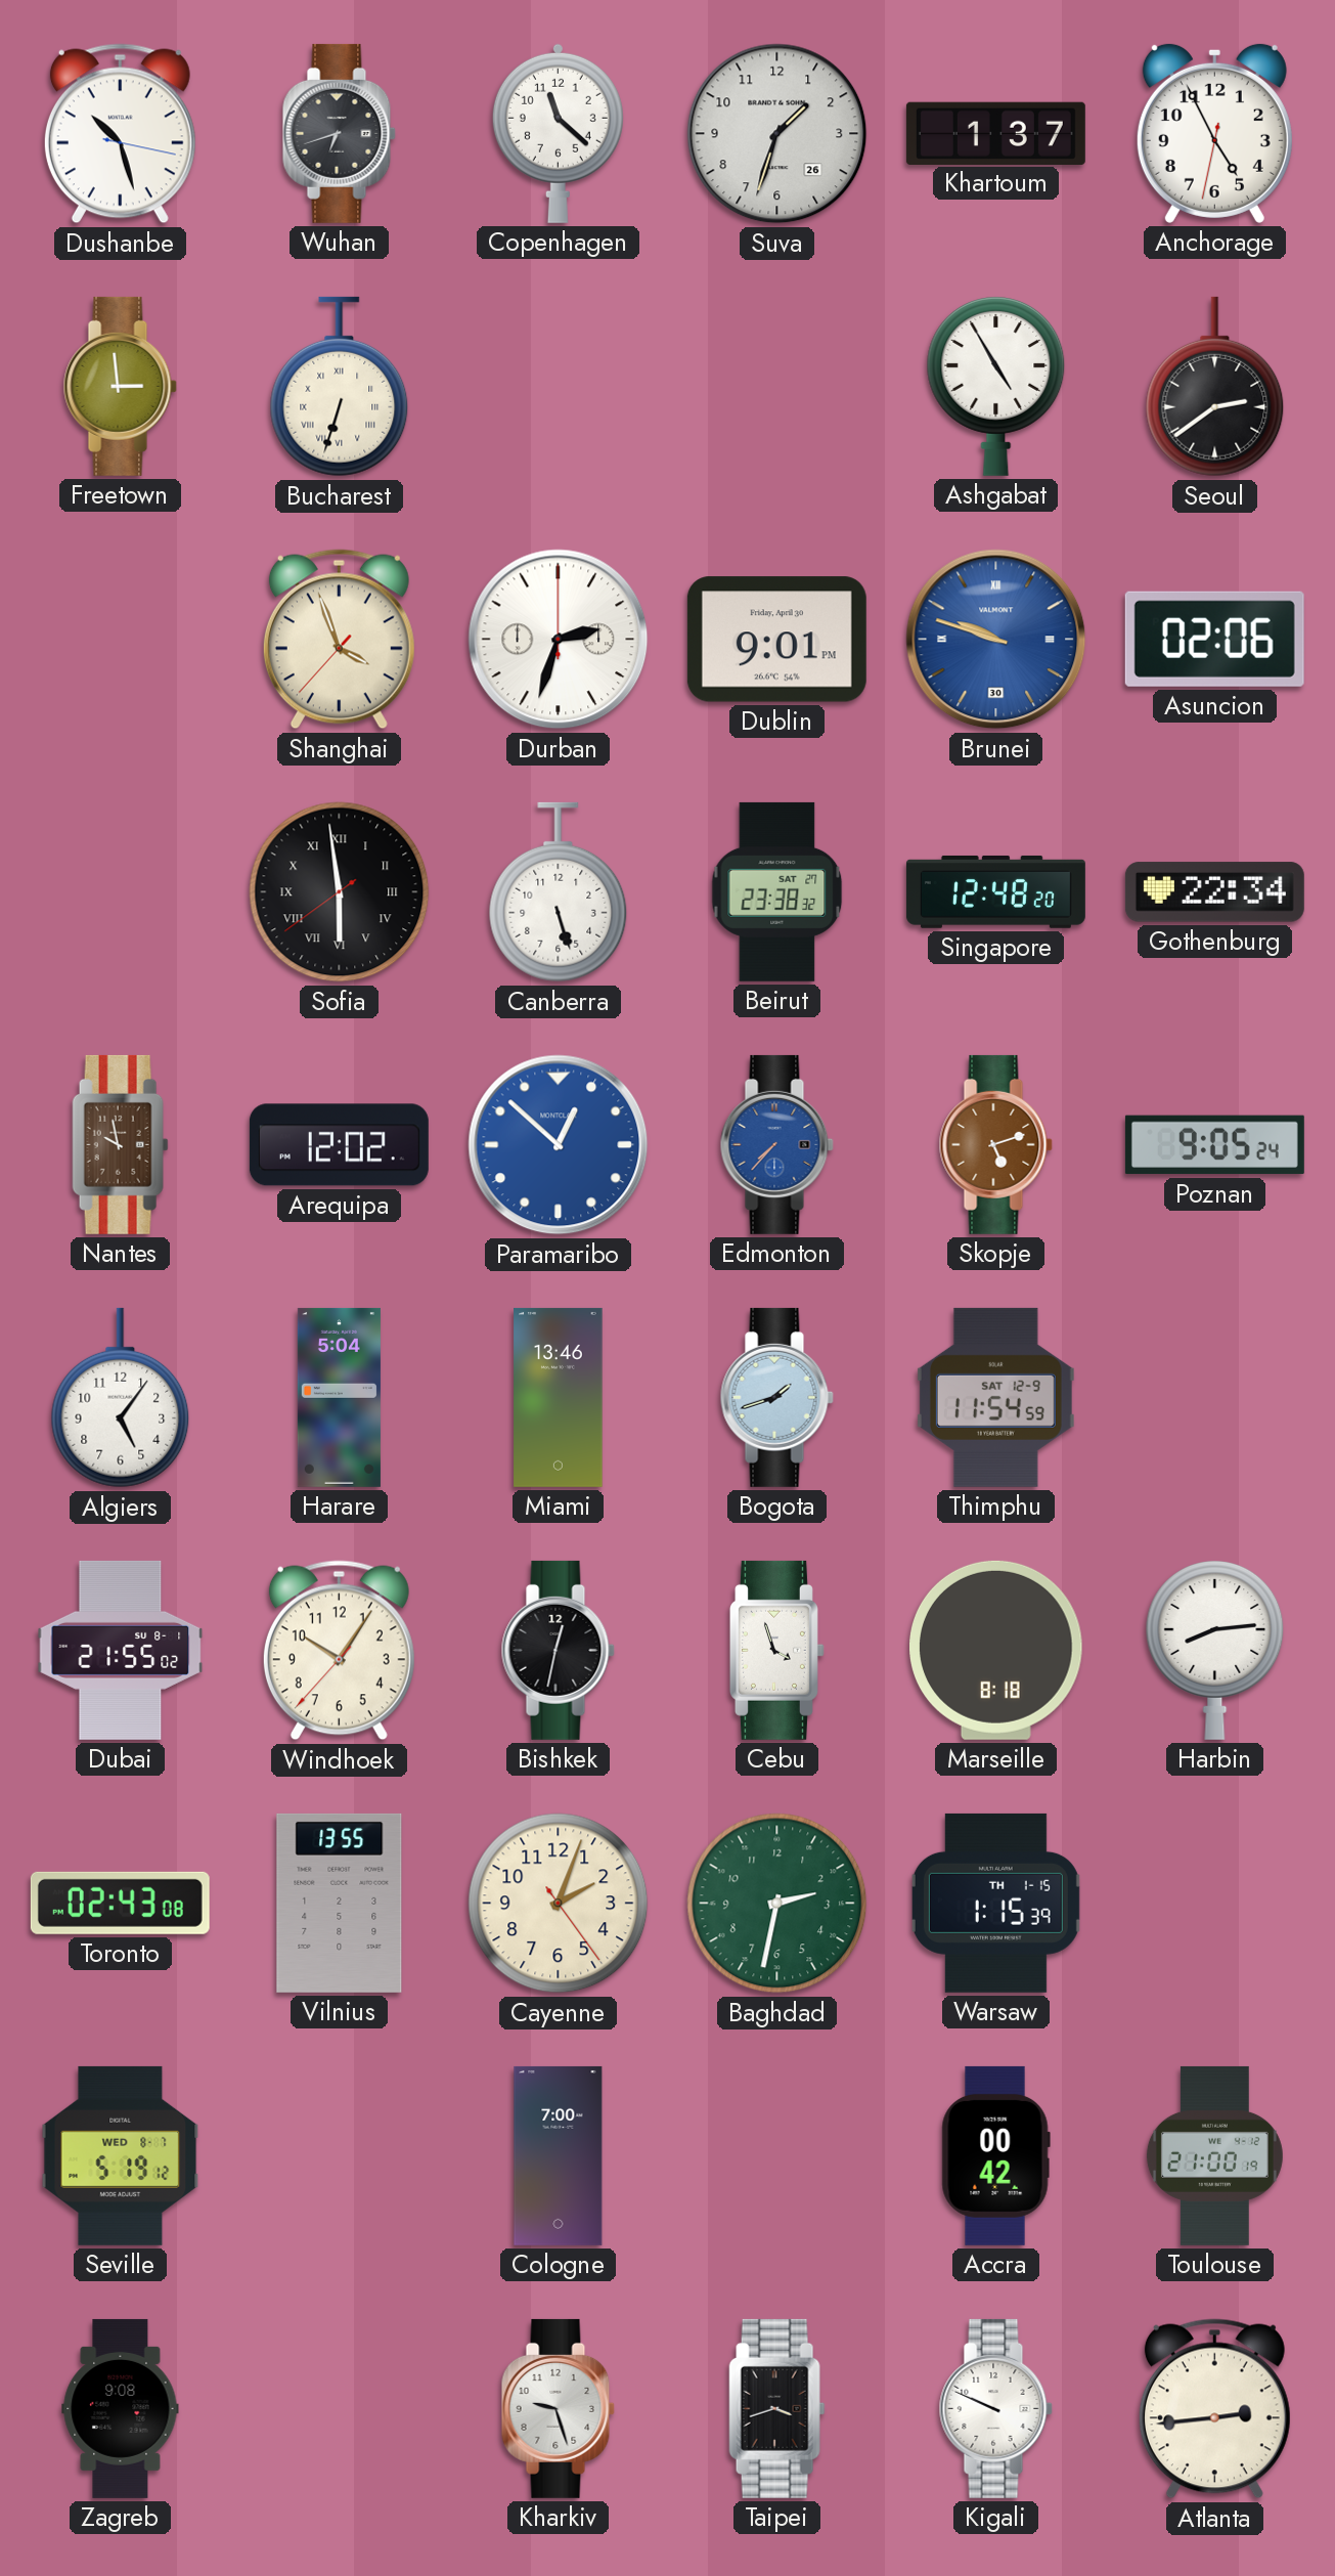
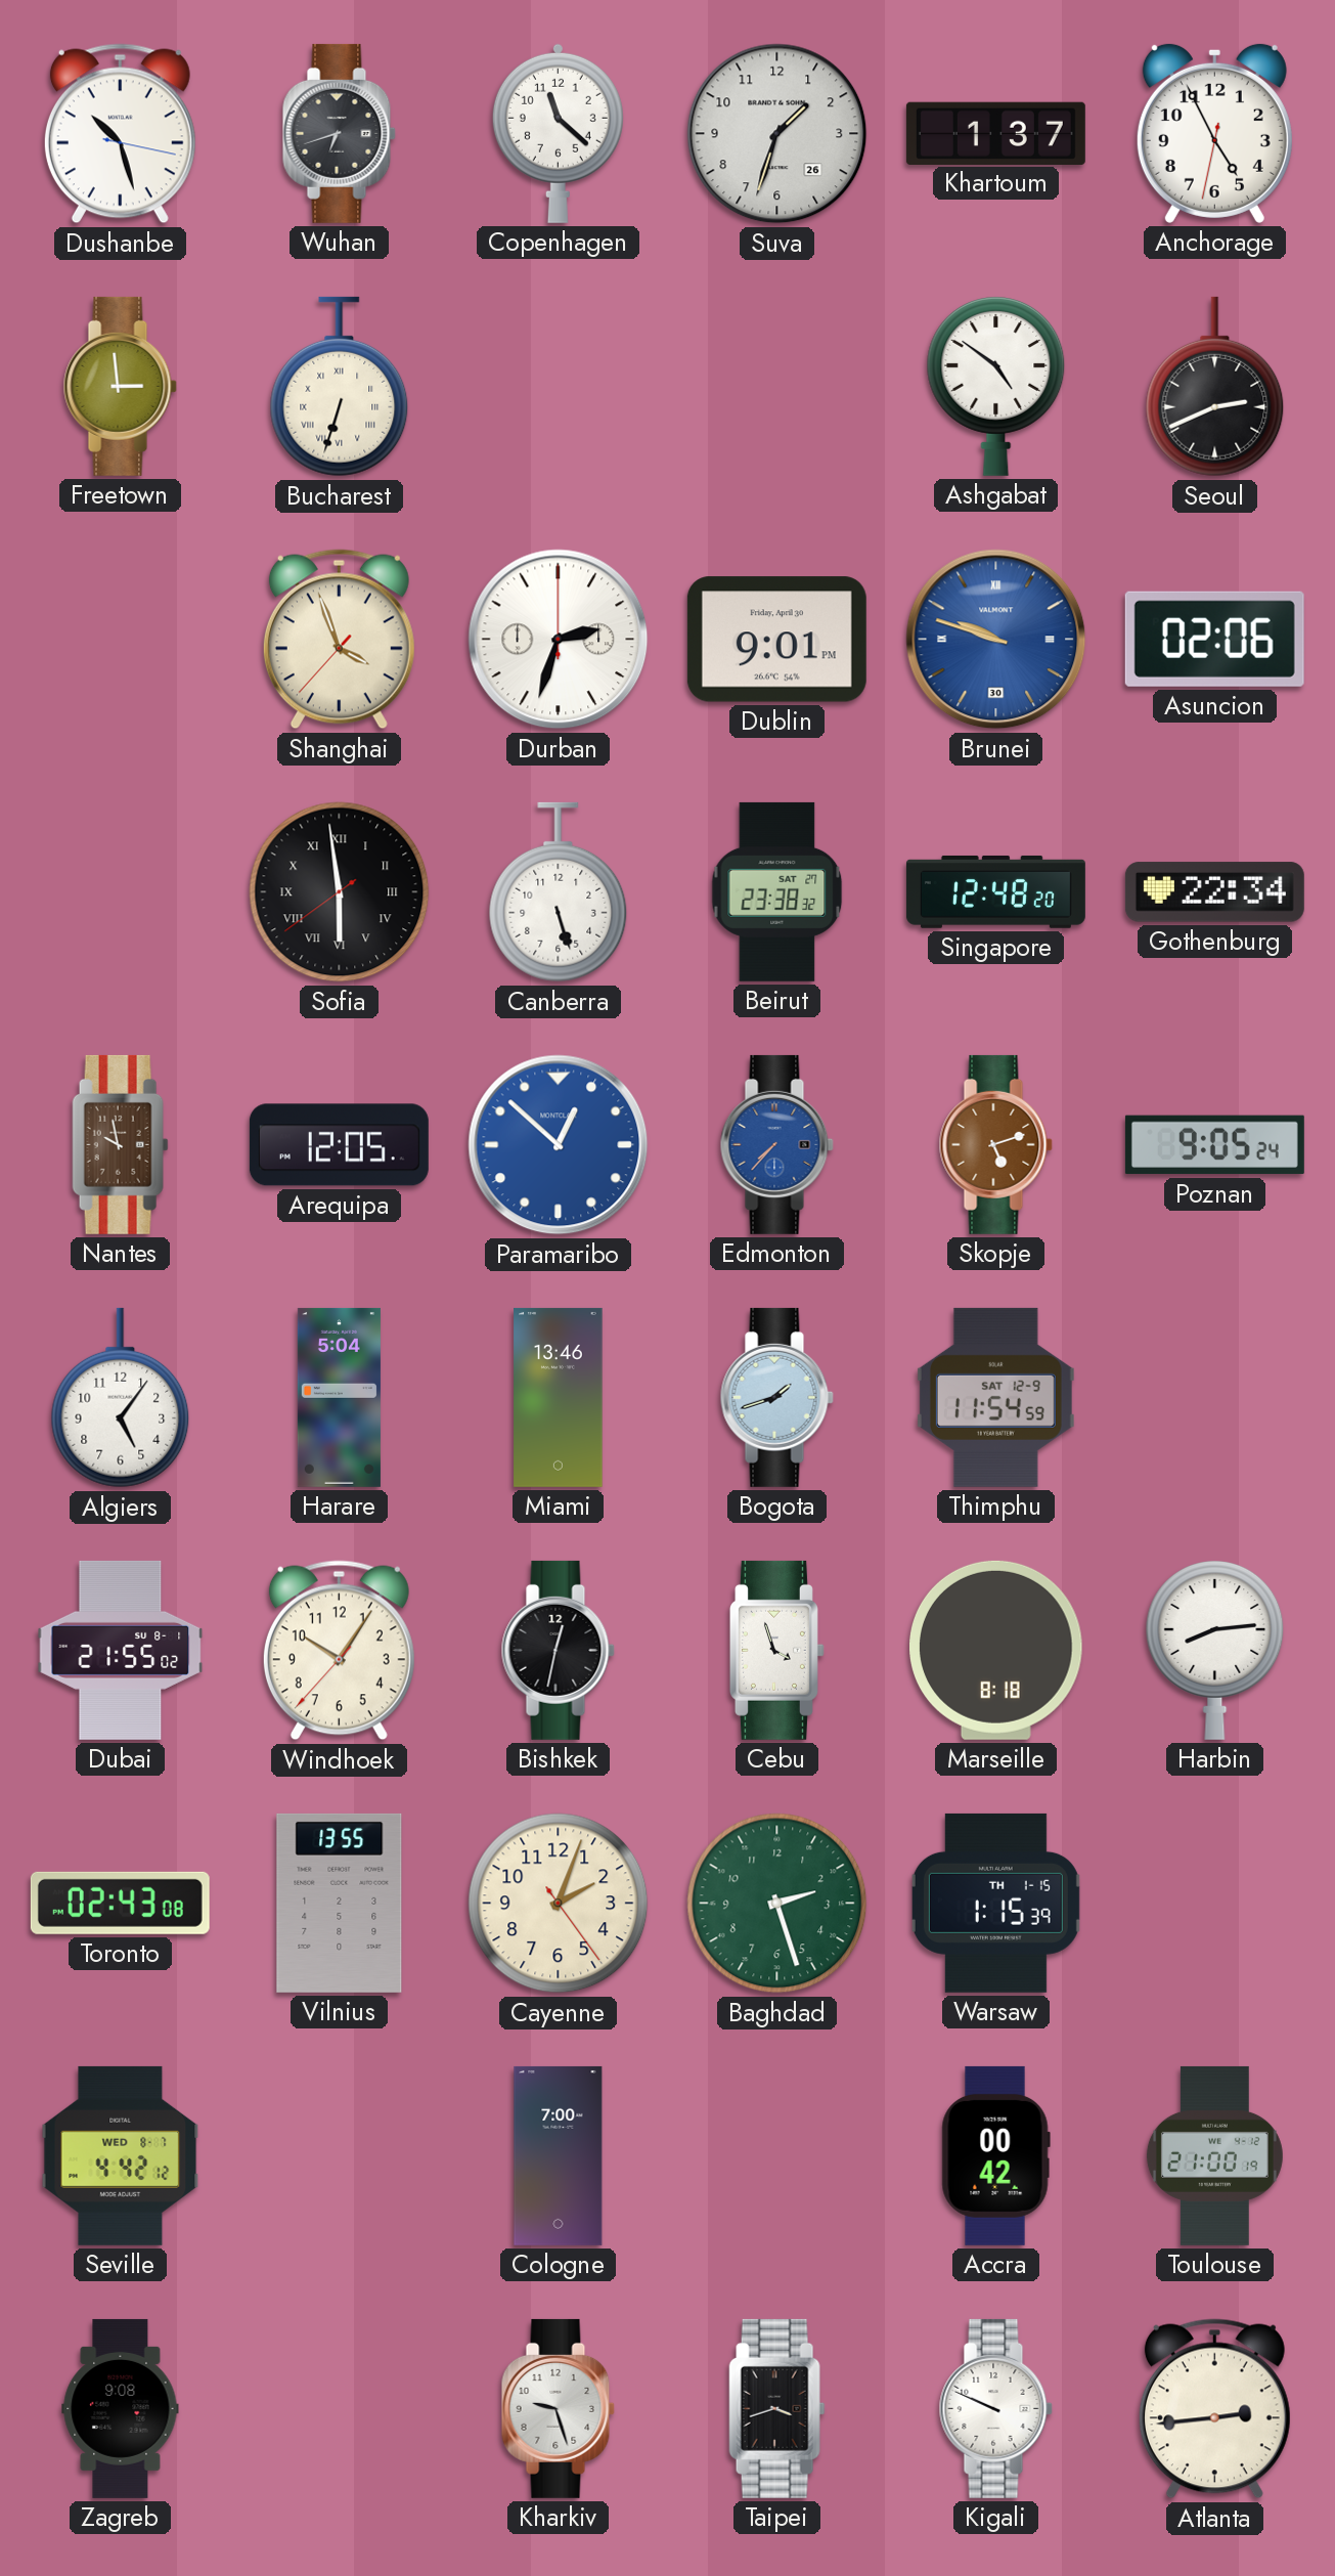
Ashgabat: 4:55 -> 4:51 (996, 387)
Seoul: 2:39 -> 2:41 (1215, 387)
Arequipa: 12:02 -> 12:05 (339, 1145)
Baghdad: 2:32 -> 2:27 (777, 1904)
Seville: 5:19 -> 4:42 (121, 2155)
